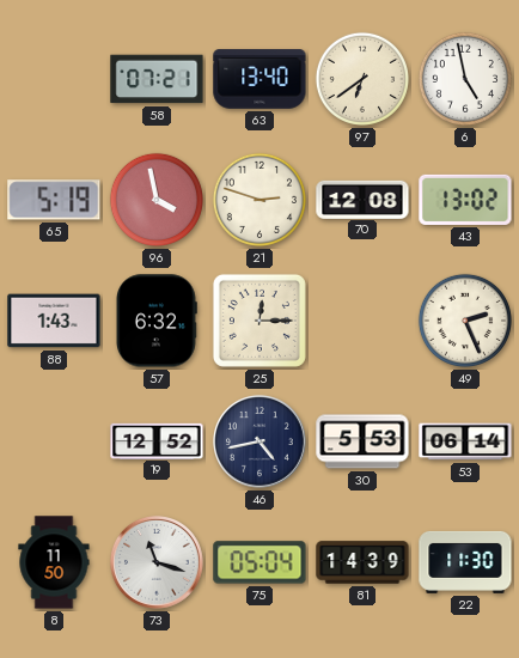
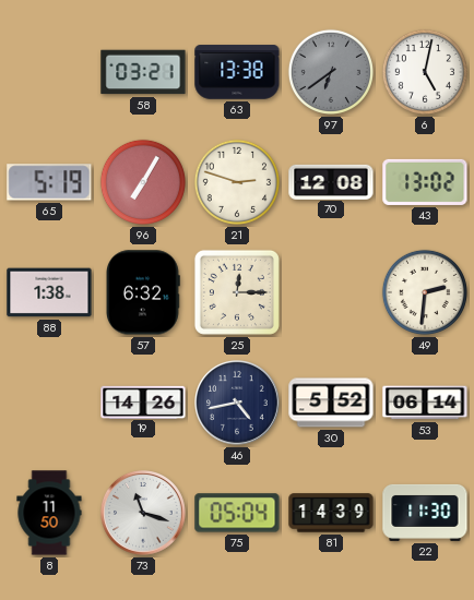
58: 07:21 -> 03:21 (143, 72)
63: 13:40 -> 13:38 (237, 72)
97 dial: cream -> grey (331, 72)
6: 4:58 -> 5:02 (425, 72)
96: 3:58 -> 7:05 (143, 182)
88: 1:43 -> 1:38 (49, 292)
49: 2:26 -> 2:31 (425, 292)
19: 12:52 -> 14:26 (143, 401)
30: 5:53 -> 5:52 (331, 403)
